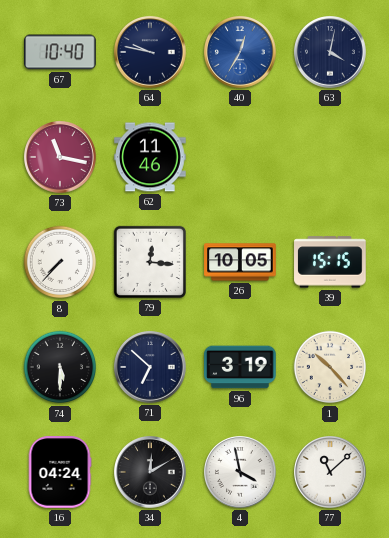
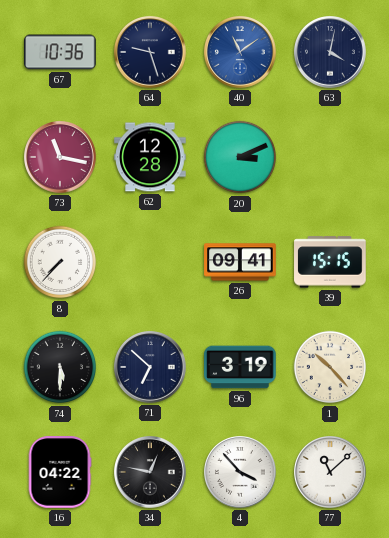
67: 10:40 -> 10:36 (60, 52)
64: 9:47 -> 9:27 (151, 53)
40: 12:35 -> 11:09 (241, 53)
62: 11:46 -> 12:28 (150, 157)
20: none -> 3:11 (240, 157)
79: 12:16 -> none (150, 262)
26: 10:05 -> 09:41 (240, 262)
16: 04:24 -> 04:22 (60, 472)
34: 12:10 -> 12:47 (151, 473)
4: 3:58 -> 3:53 (241, 473)
